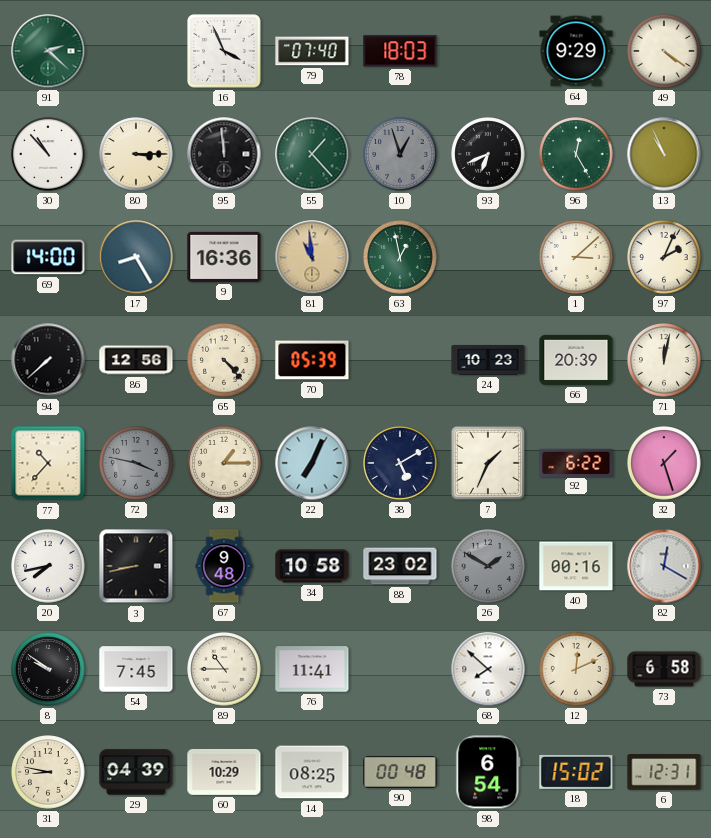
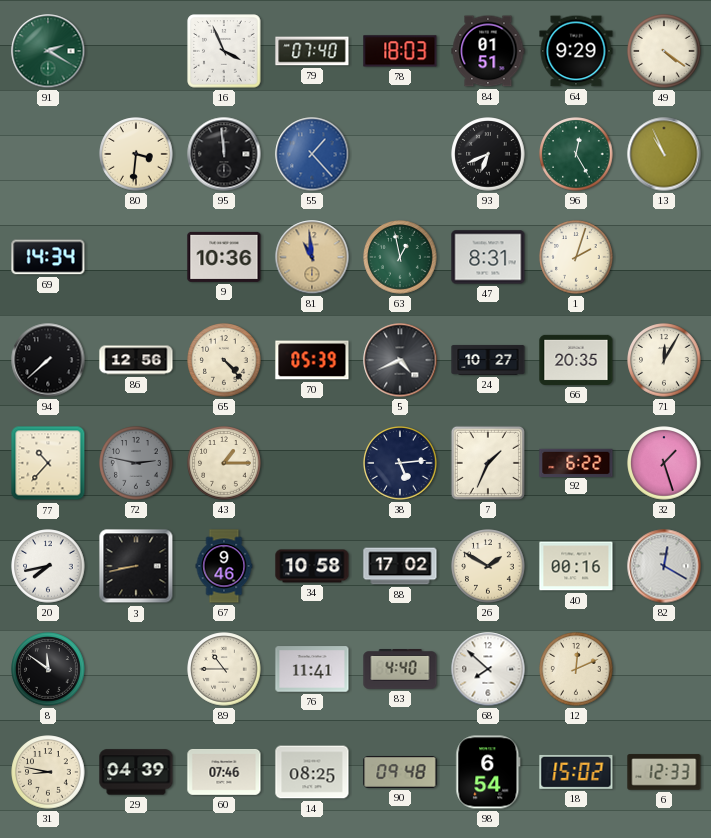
91: 2:22 -> 2:20 (48, 51)
84: none -> 01:51 (488, 51)
30: 10:53 -> none (48, 154)
80: 3:15 -> 3:31 (136, 154)
55 dial: green -> blue (312, 154)
10: 12:57 -> none (400, 154)
69: 14:00 -> 14:34 (48, 257)
17: 8:25 -> none (136, 257)
9: 16:36 -> 10:36 (224, 257)
47: none -> 8:31 (488, 257)
1: 3:08 -> 2:03 (576, 257)
97: 2:04 -> none (664, 257)
5: none -> 4:41 (400, 360)
24: 10:23 -> 10:27 (488, 360)
66: 20:39 -> 20:35 (576, 360)
71: 12:02 -> 12:05 (664, 360)
72: 3:47 -> 2:47 (136, 463)
22: 7:04 -> none (312, 463)
38: 5:10 -> 5:14 (400, 463)
67: 9:48 -> 9:46 (224, 566)
88: 23:02 -> 17:02 (400, 566)
26 dial: grey -> cream (488, 566)
8: 9:51 -> 11:51 (48, 669)
54: 7:45 -> none (136, 669)
83: none -> 4:40 (400, 669)
73: 6:58 -> none (664, 669)
60: 10:29 -> 07:46 (224, 772)
90: 00:48 -> 09:48 (400, 773)
6: 12:31 -> 12:33 (664, 772)
